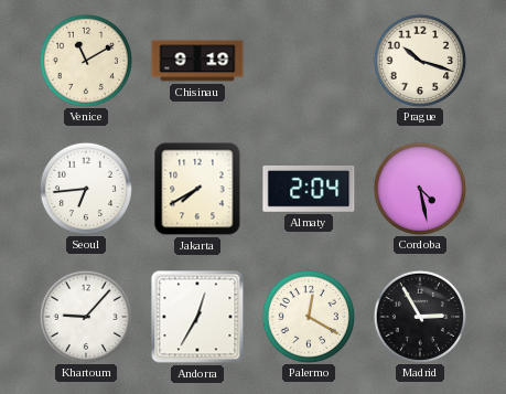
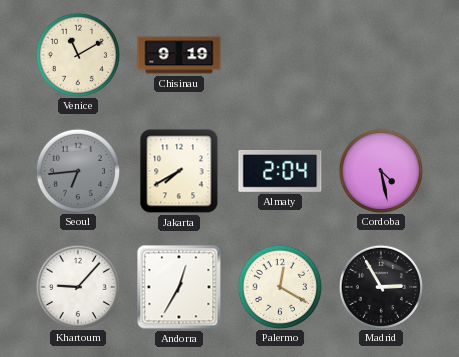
Prague: 10:18 -> none (419, 60)
Seoul dial: white -> grey (77, 170)
